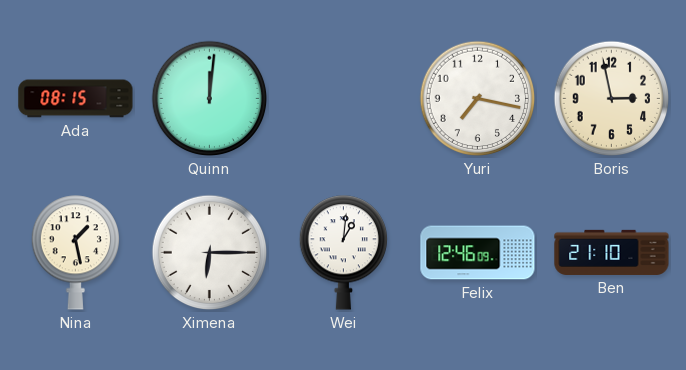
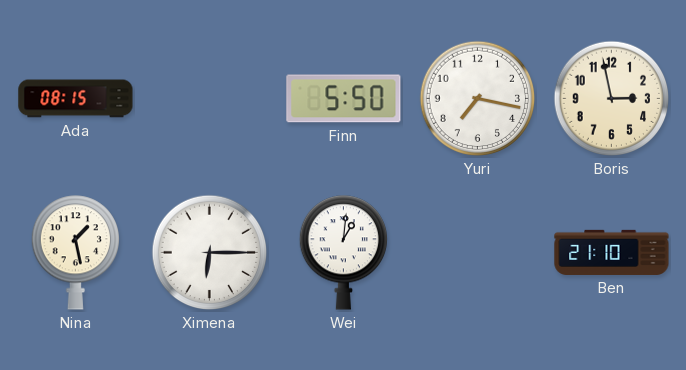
Quinn: 12:01 -> none (210, 99)
Finn: none -> 5:50 (344, 99)
Felix: 12:46 -> none (478, 253)
